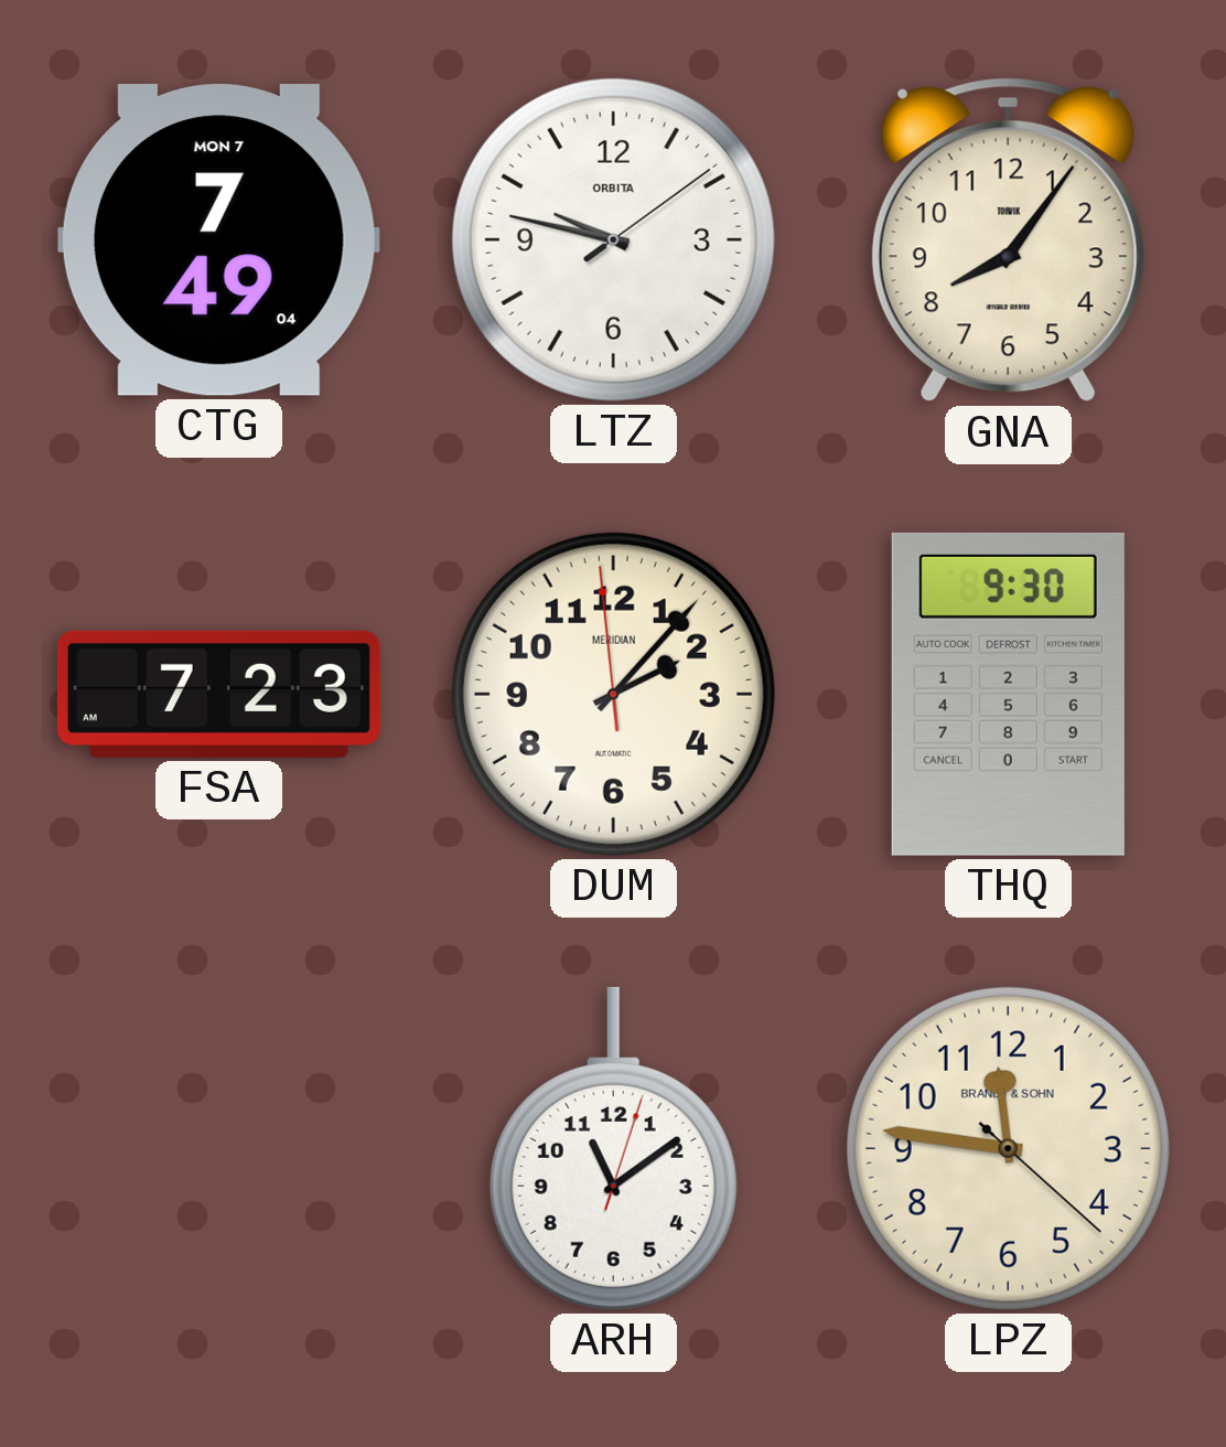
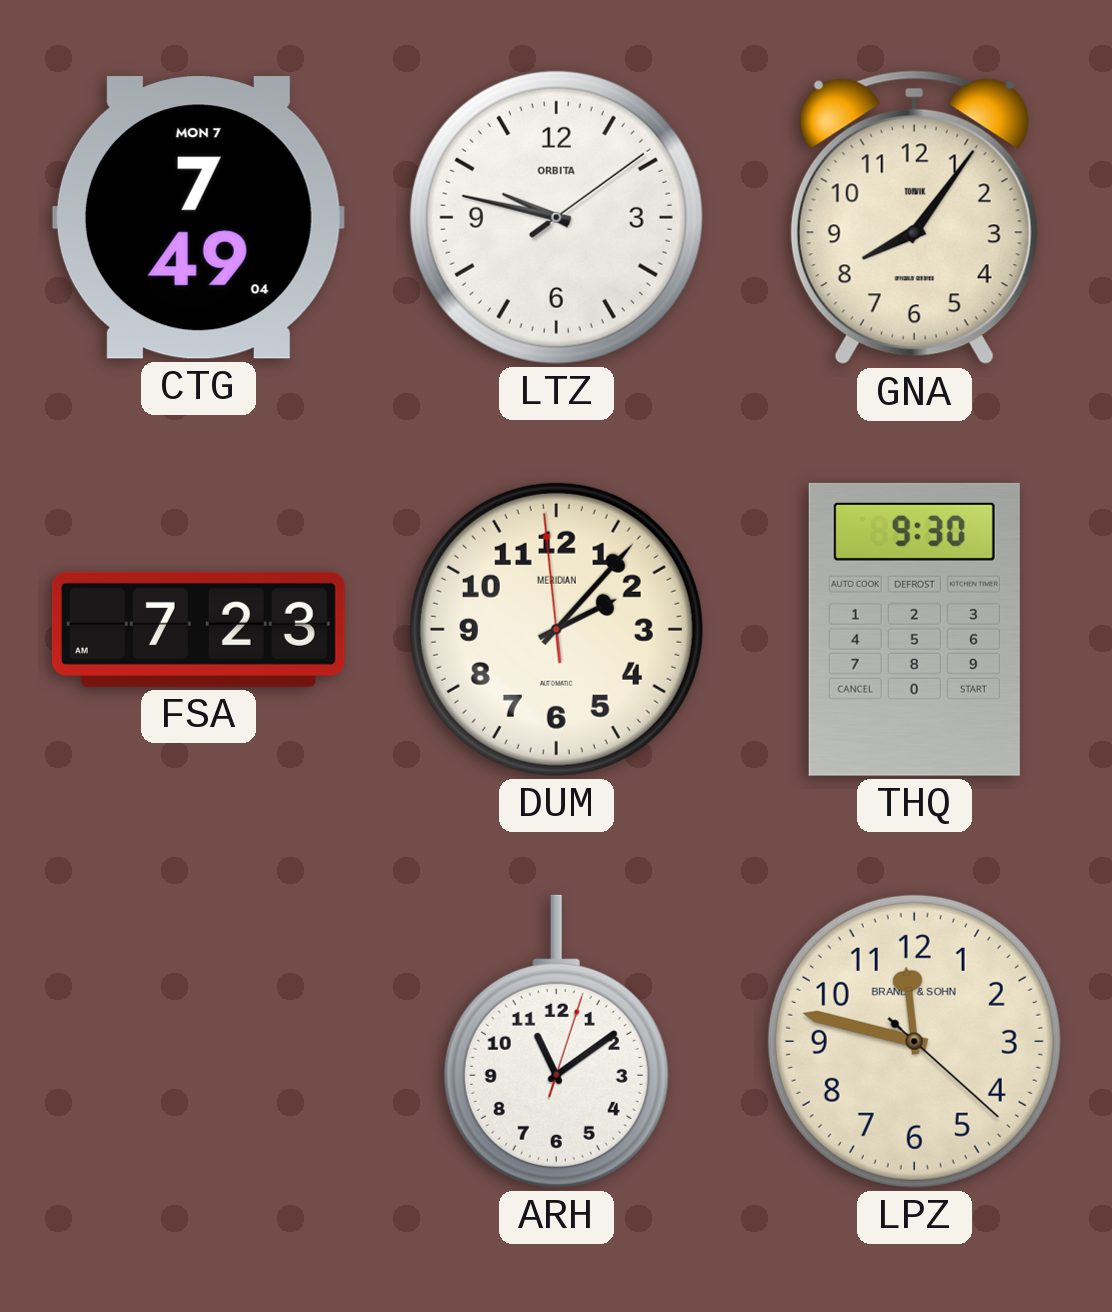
LPZ: 11:46 -> 11:47 (914, 1041)
